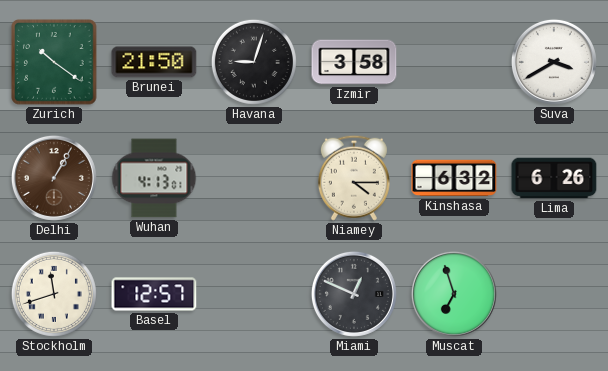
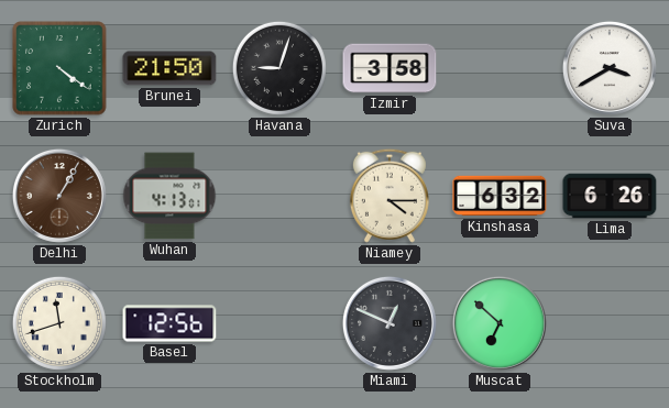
Zurich: 10:21 -> 4:21 (59, 68)
Basel: 12:57 -> 12:56 (169, 323)
Muscat: 6:57 -> 6:52 (500, 323)
